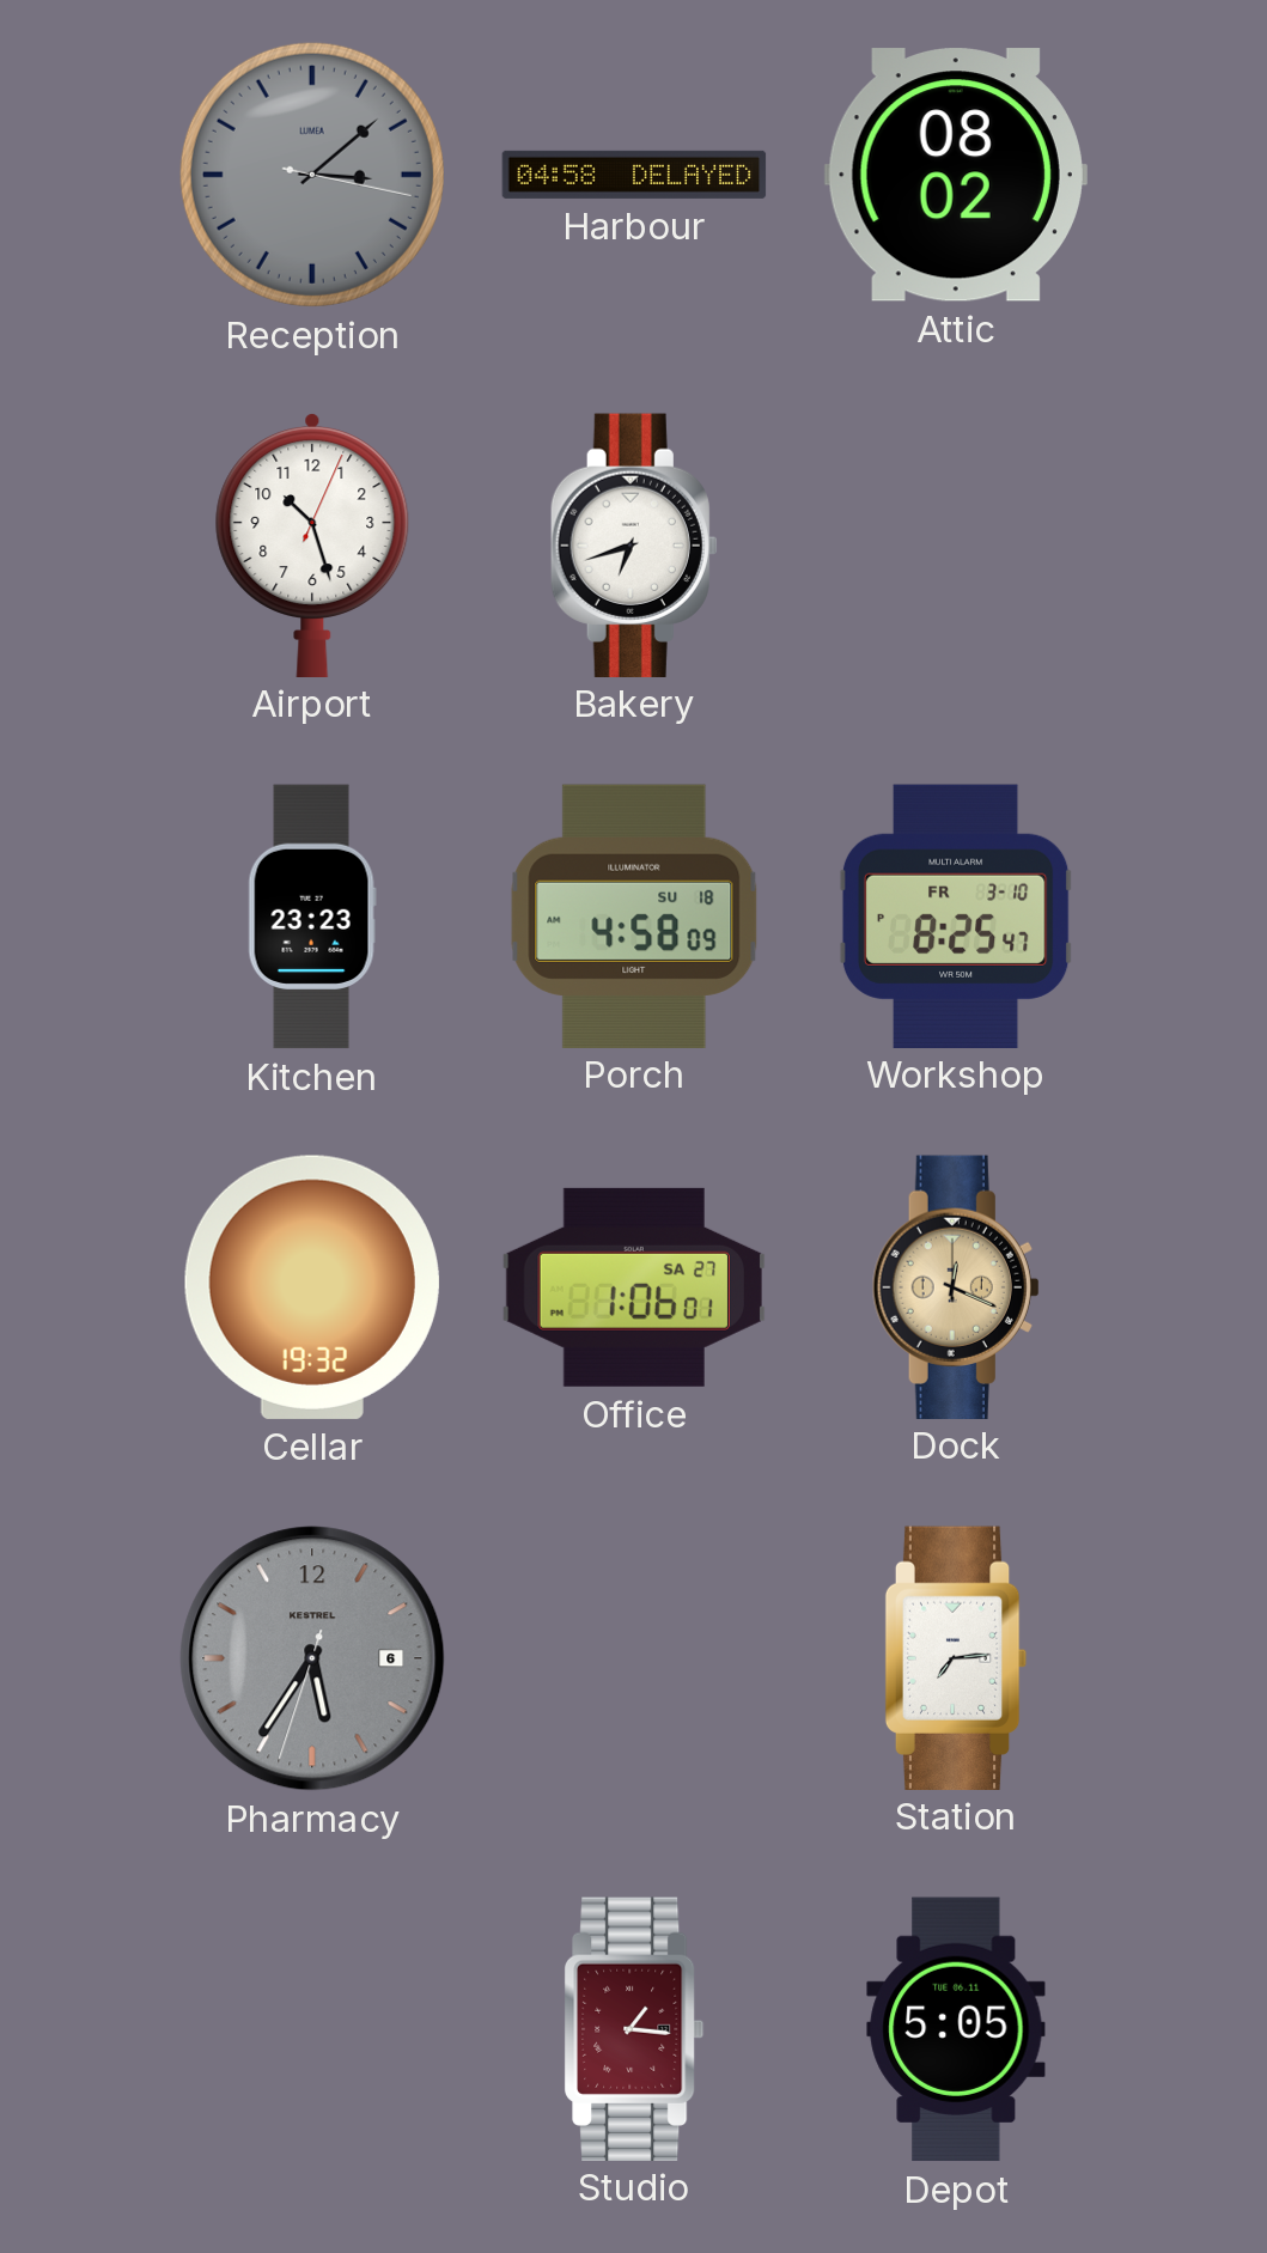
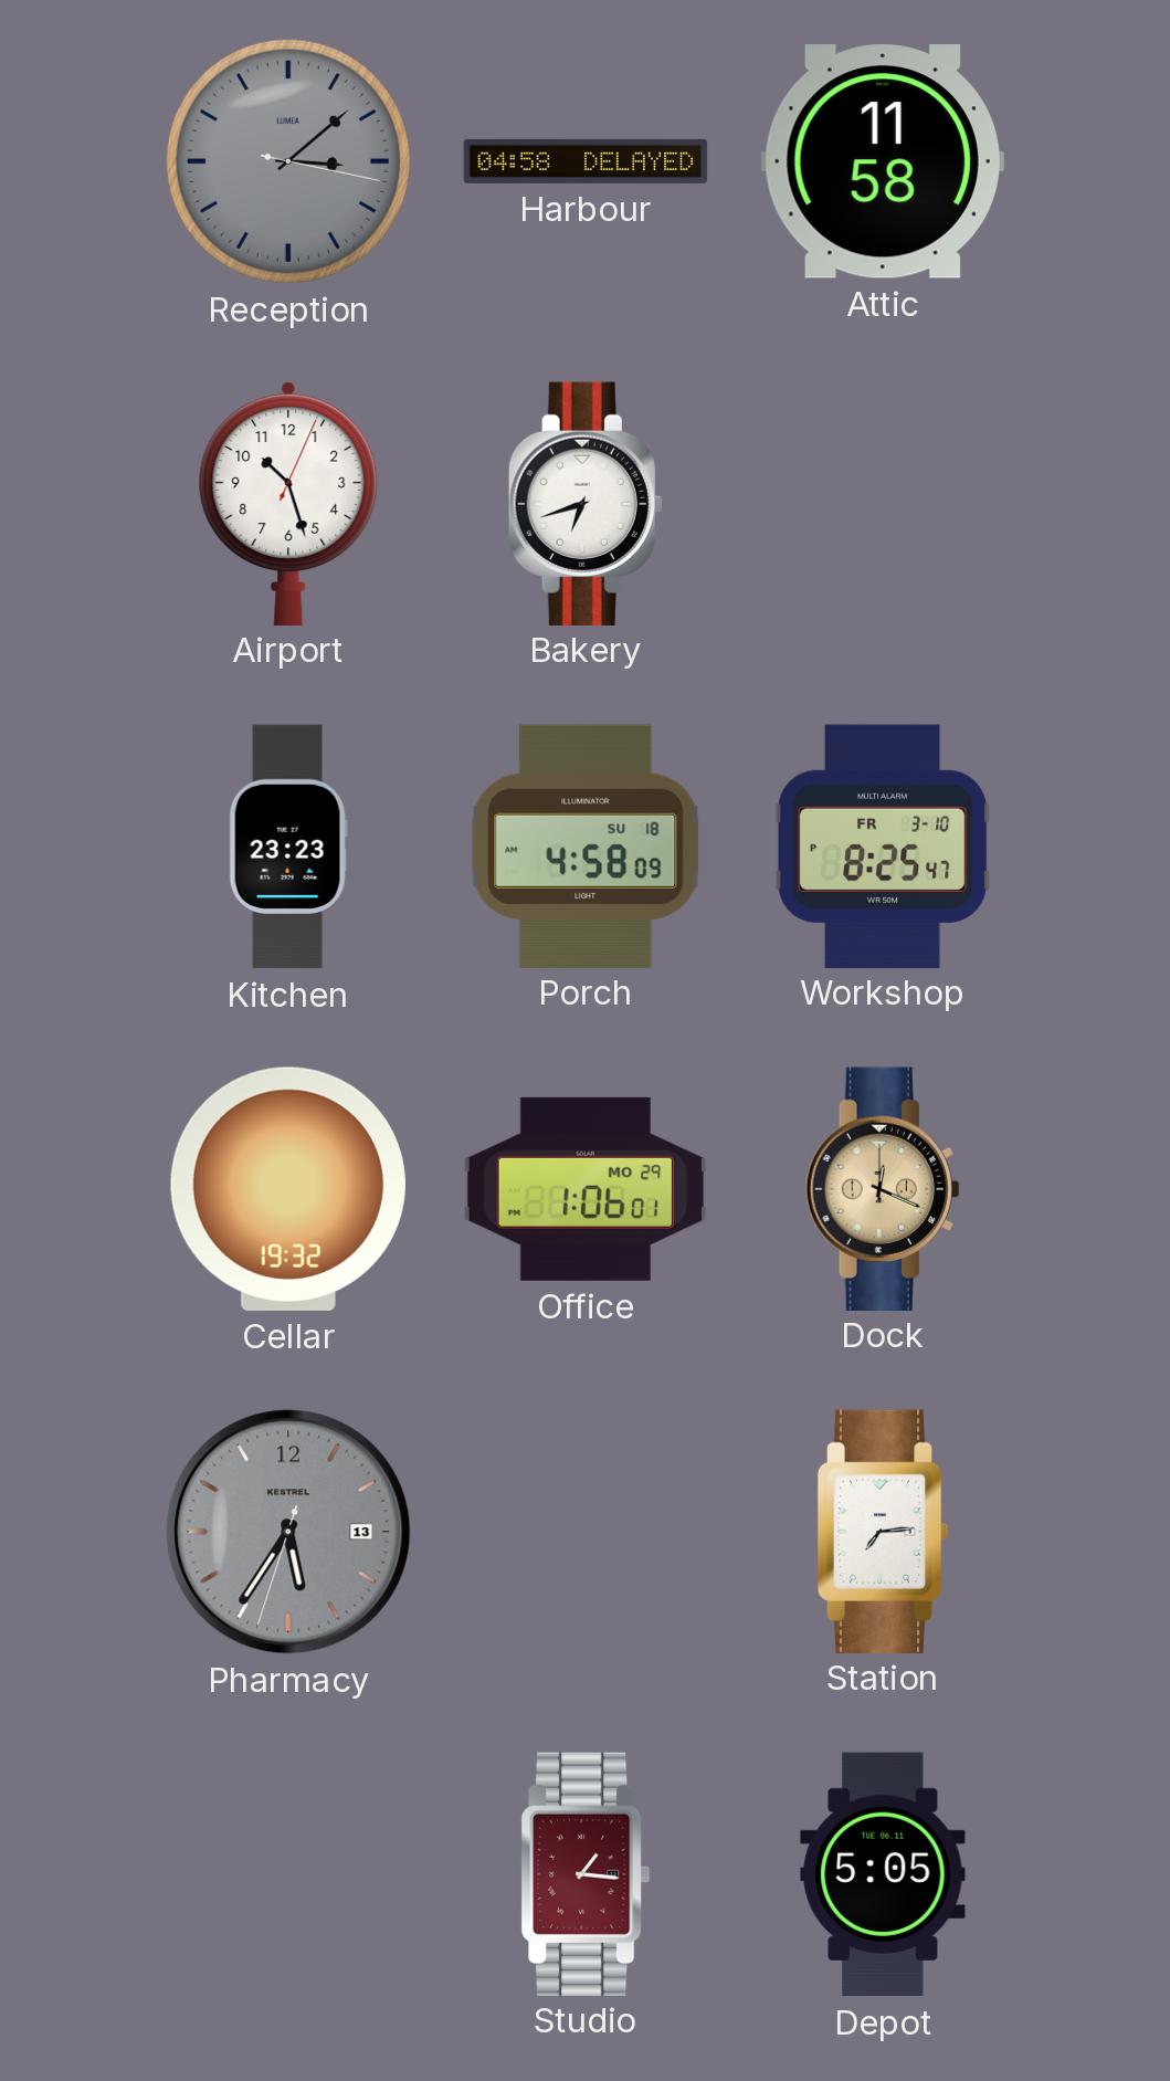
Attic: 08:02 -> 11:58 (883, 161)
Office date: SA 27 -> MO 29 (584, 1189)
Pharmacy date: 6 -> 13 (288, 1532)
